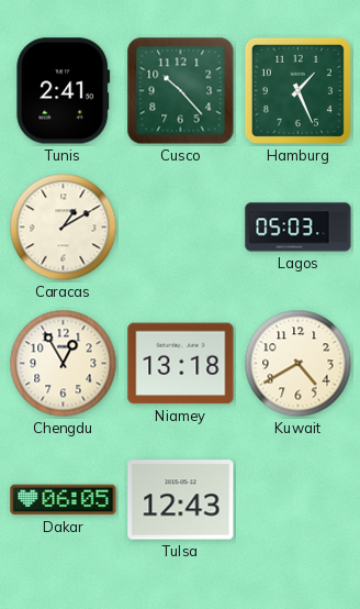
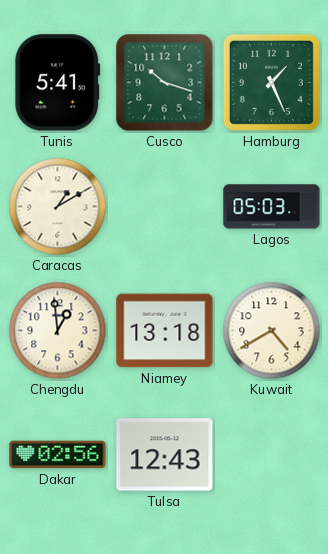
Tunis: 2:41 -> 5:41 (58, 83)
Cusco: 10:23 -> 10:18 (165, 83)
Chengdu: 12:55 -> 12:59 (58, 331)
Dakar: 06:05 -> 02:56 (58, 455)
